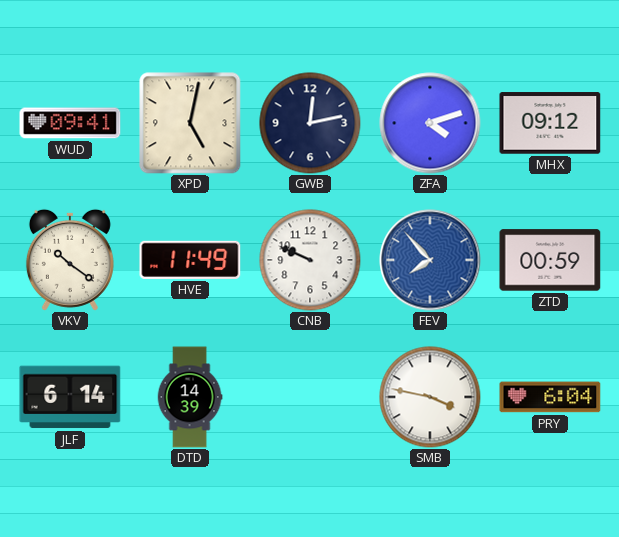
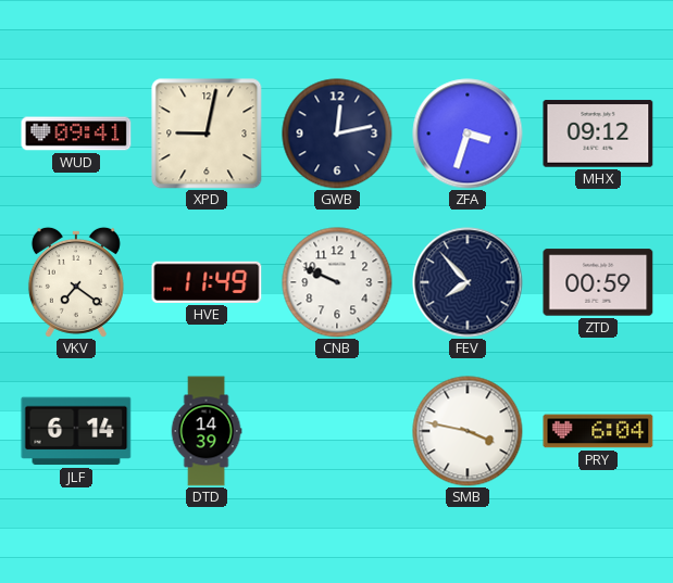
XPD: 5:02 -> 9:02 (207, 134)
ZFA: 4:12 -> 3:33 (468, 134)
VKV: 10:21 -> 7:21 (76, 282)
FEV dial: blue -> navy (468, 282)
